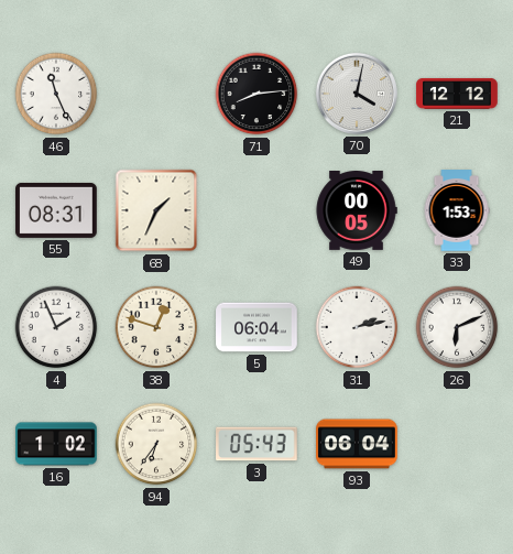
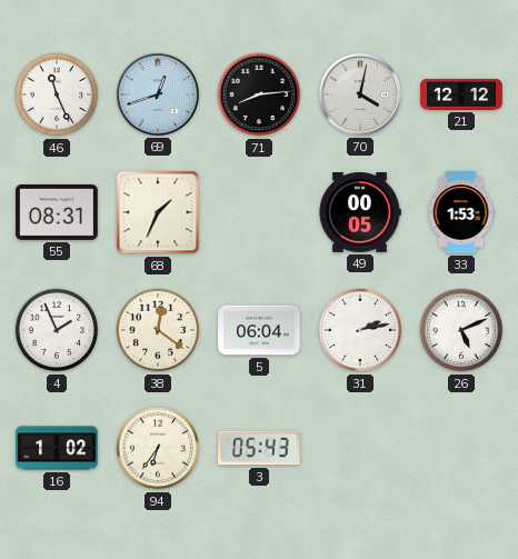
69: none -> 12:42 (158, 94)
38: 12:48 -> 12:21 (158, 330)
26: 6:11 -> 5:11 (461, 330)
93: 06:04 -> none (357, 444)
